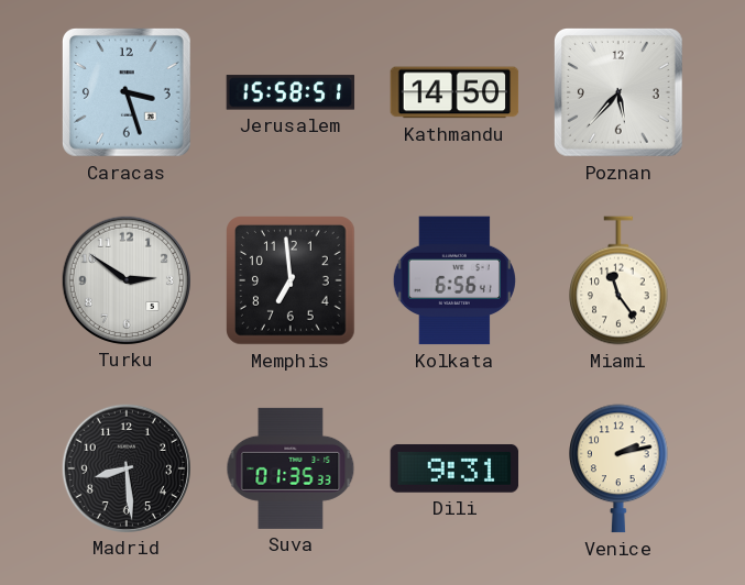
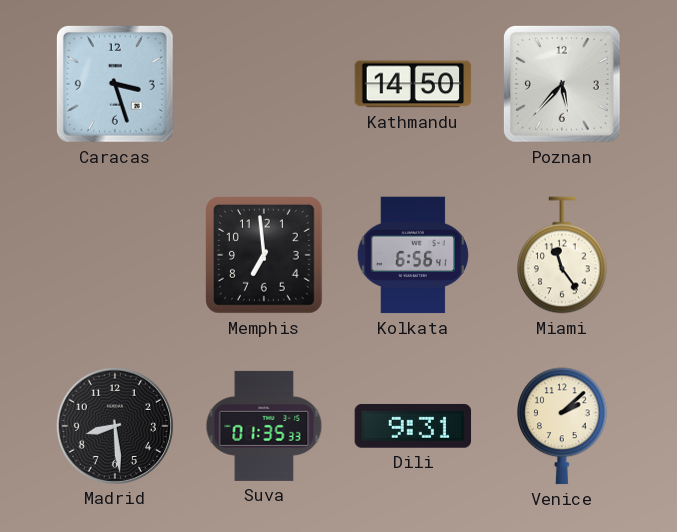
Jerusalem: 15:58 -> none (291, 92)
Turku: 2:51 -> none (125, 279)
Venice: 2:13 -> 2:08 (562, 426)
